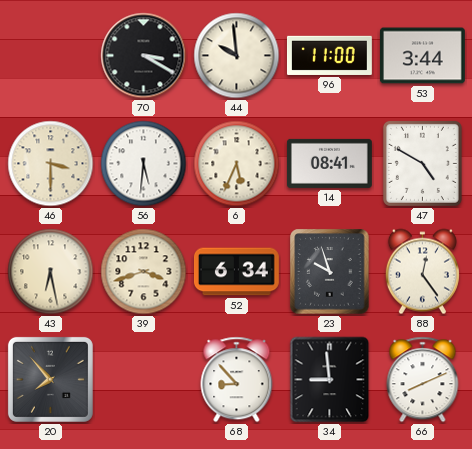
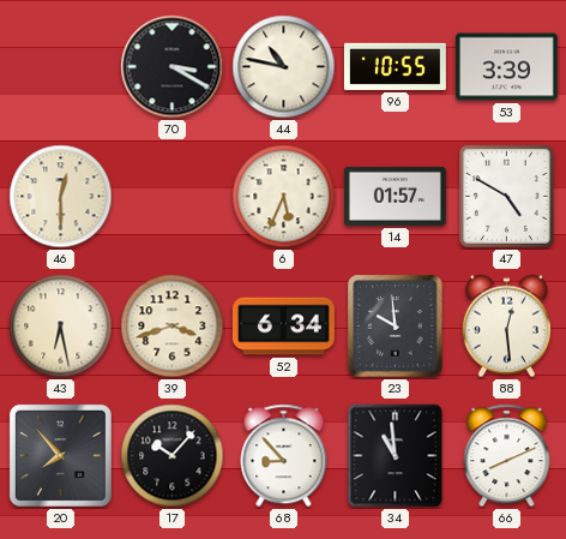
44: 9:59 -> 10:47 (284, 67)
96: 11:00 -> 10:55 (395, 66)
53: 3:44 -> 3:39 (506, 67)
46: 3:30 -> 12:30 (61, 197)
56: 5:31 -> none (144, 164)
14: 08:41 -> 01:57 (395, 196)
23: 9:57 -> 9:59 (396, 327)
88: 12:24 -> 12:29 (506, 327)
17: none -> 10:07 (173, 456)
34: 8:59 -> 10:59 (396, 456)
